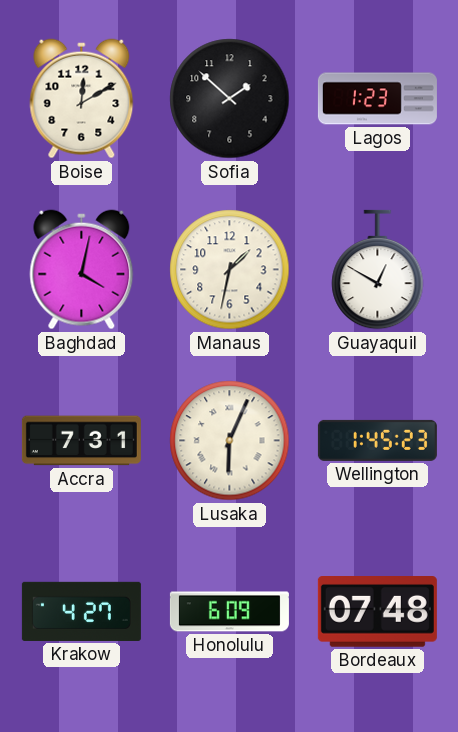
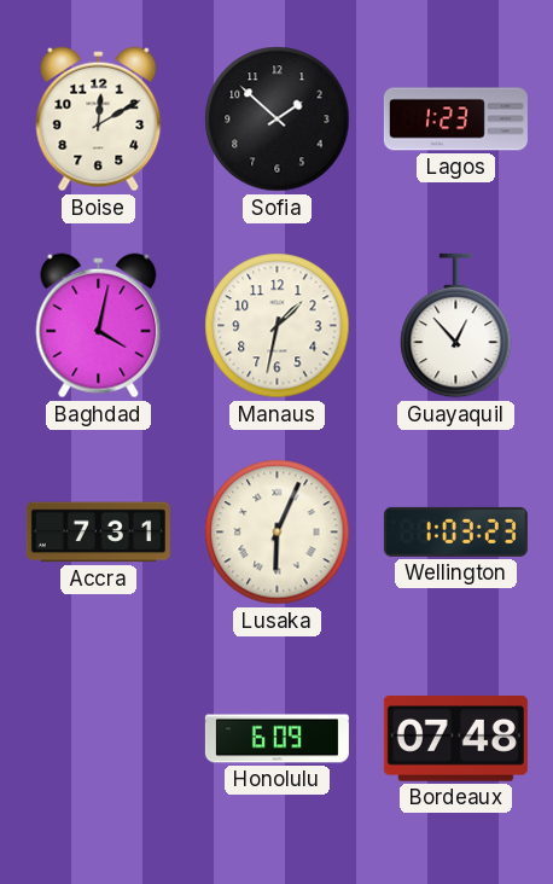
Guayaquil: 12:50 -> 12:53 (456, 326)
Wellington: 1:45 -> 1:03 (455, 531)
Krakow: 4:27 -> none (81, 611)
